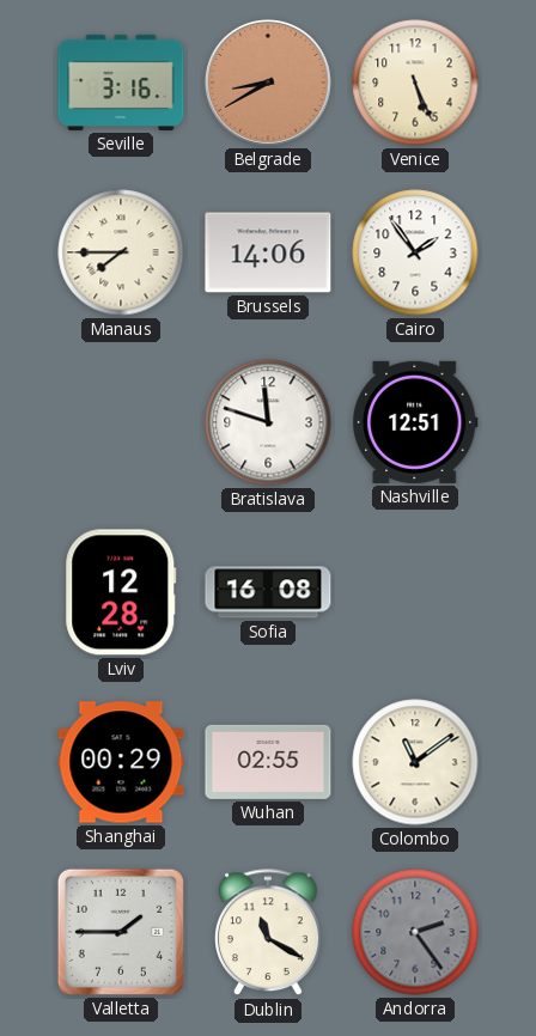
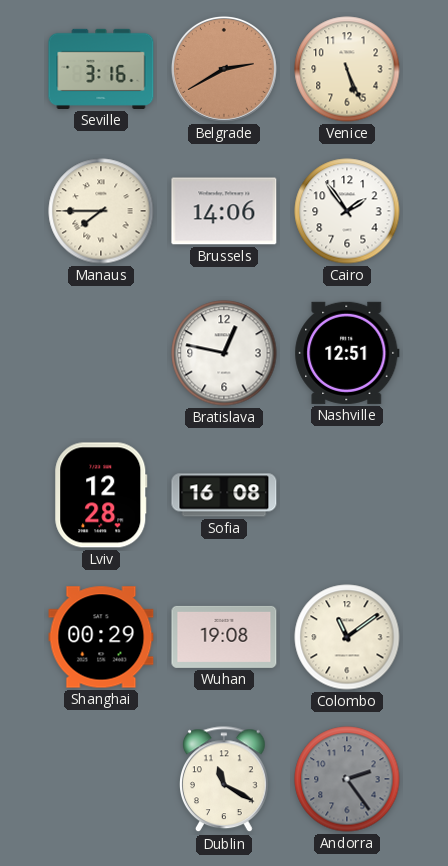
Belgrade: 8:40 -> 2:40 (224, 69)
Bratislava: 11:48 -> 12:47 (224, 353)
Wuhan: 02:55 -> 19:08 (224, 637)
Valletta: 1:45 -> none (121, 932)
